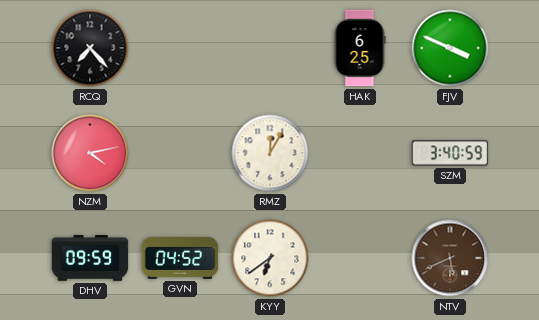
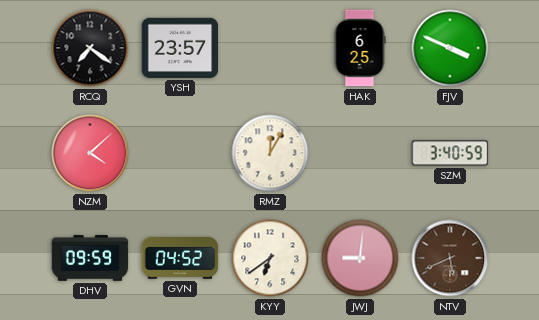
RCQ: 7:23 -> 7:21 (90, 48)
YSH: none -> 23:57 (180, 48)
NZM: 4:13 -> 4:08 (90, 153)
JWJ: none -> 9:01 (360, 258)
